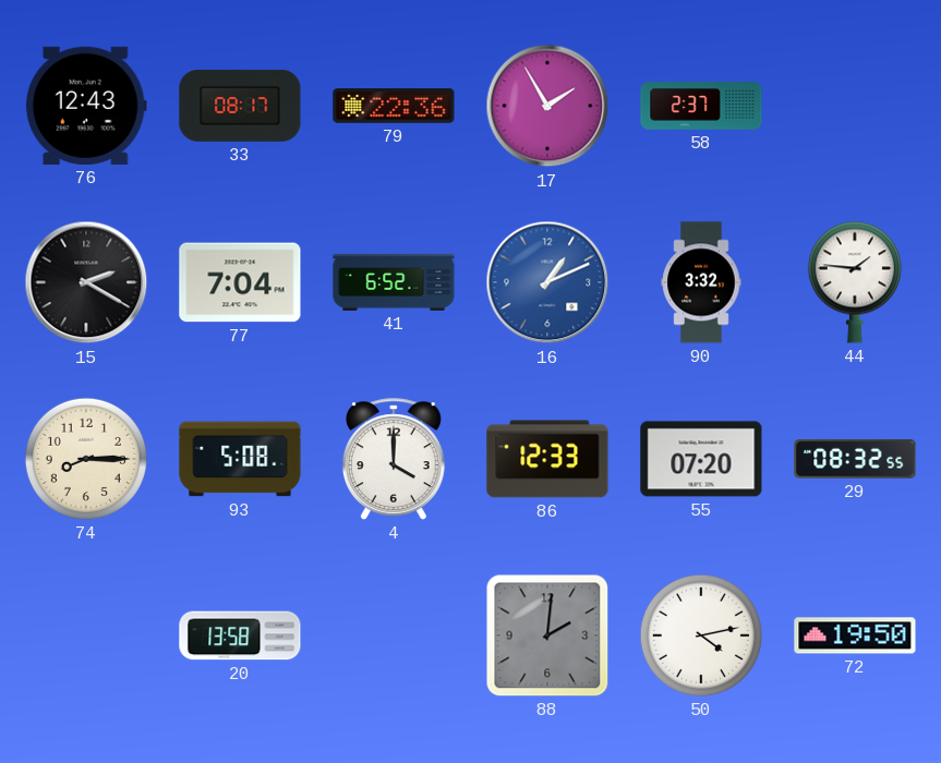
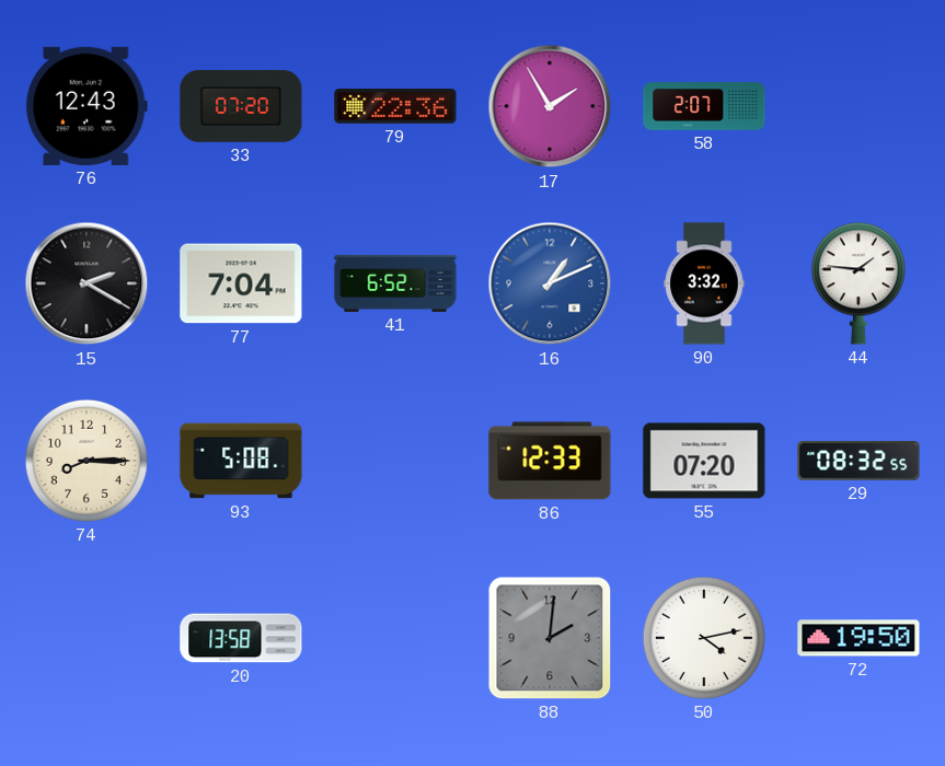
33: 08:17 -> 07:20 (241, 106)
58: 2:37 -> 2:07 (704, 106)
4: 4:00 -> none (395, 459)
